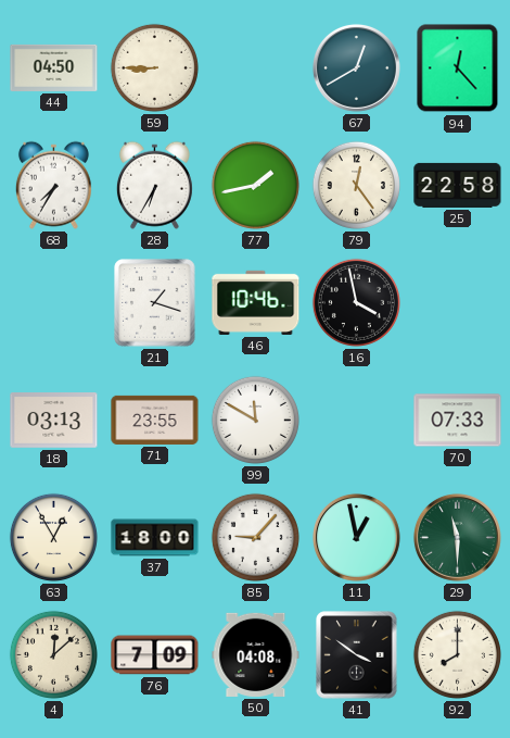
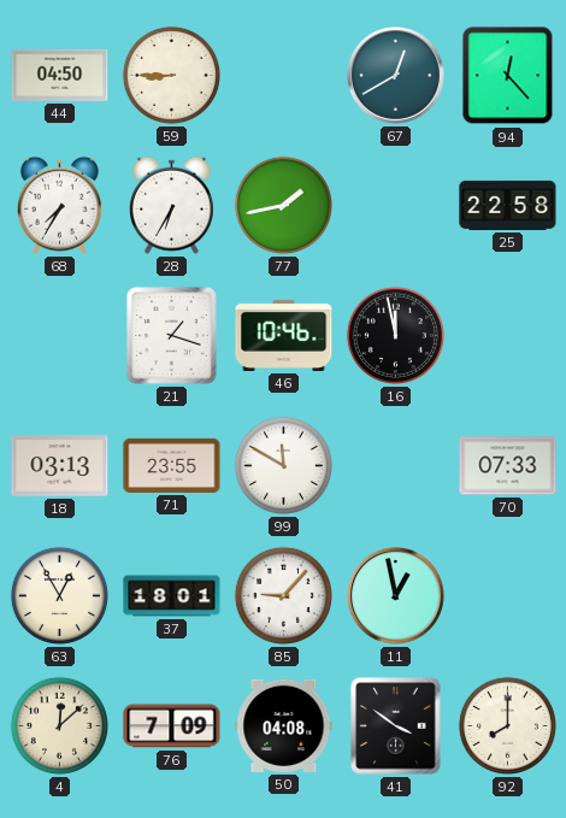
79: 12:24 -> none (356, 185)
16: 3:58 -> 11:58 (395, 335)
37: 18:00 -> 18:01 (172, 596)
29: 11:30 -> none (457, 537)
